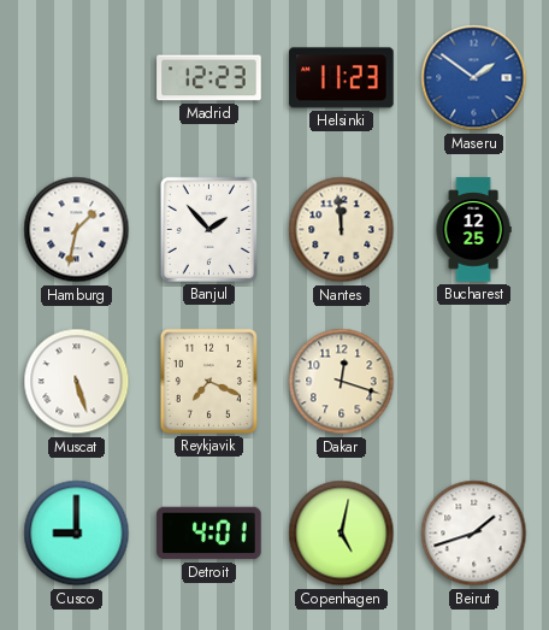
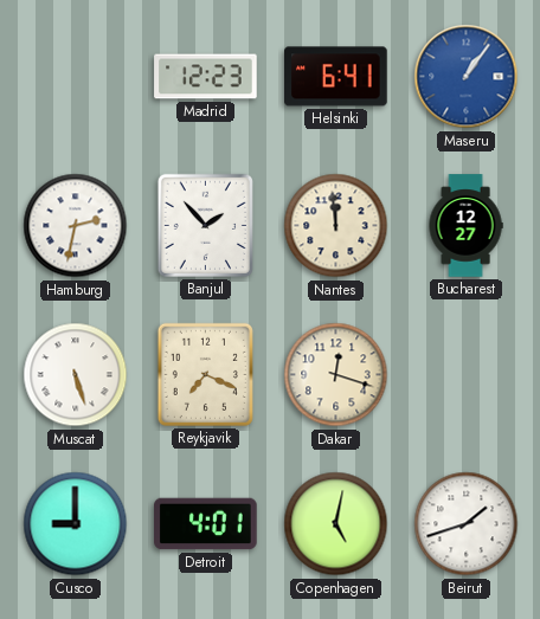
Helsinki: 11:23 -> 6:41 (336, 77)
Maseru: 1:51 -> 1:06 (467, 77)
Hamburg: 1:32 -> 2:32 (76, 226)
Bucharest: 12:25 -> 12:27 (465, 226)
